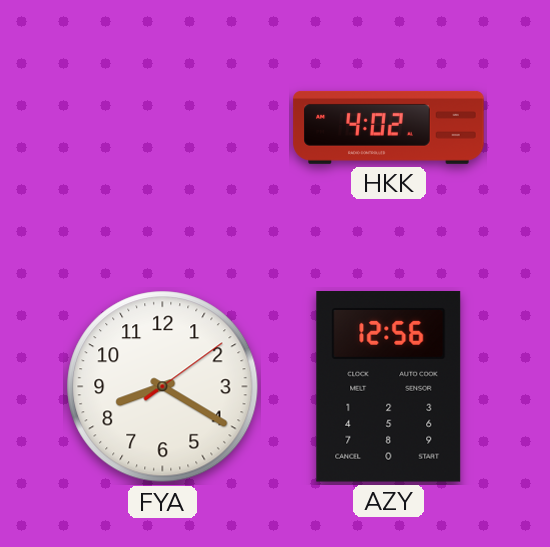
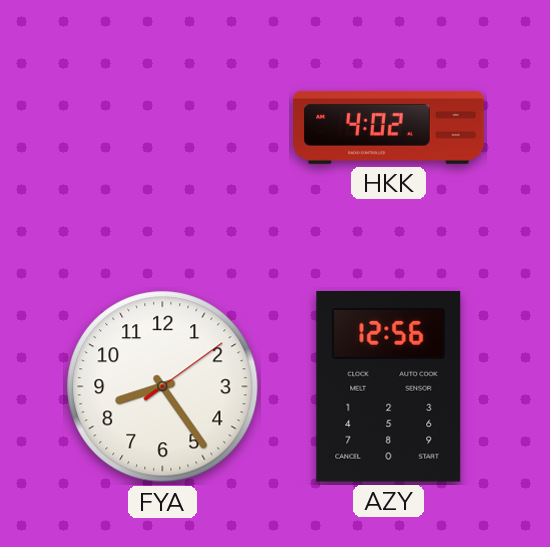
FYA: 8:20 -> 8:24 (163, 387)
